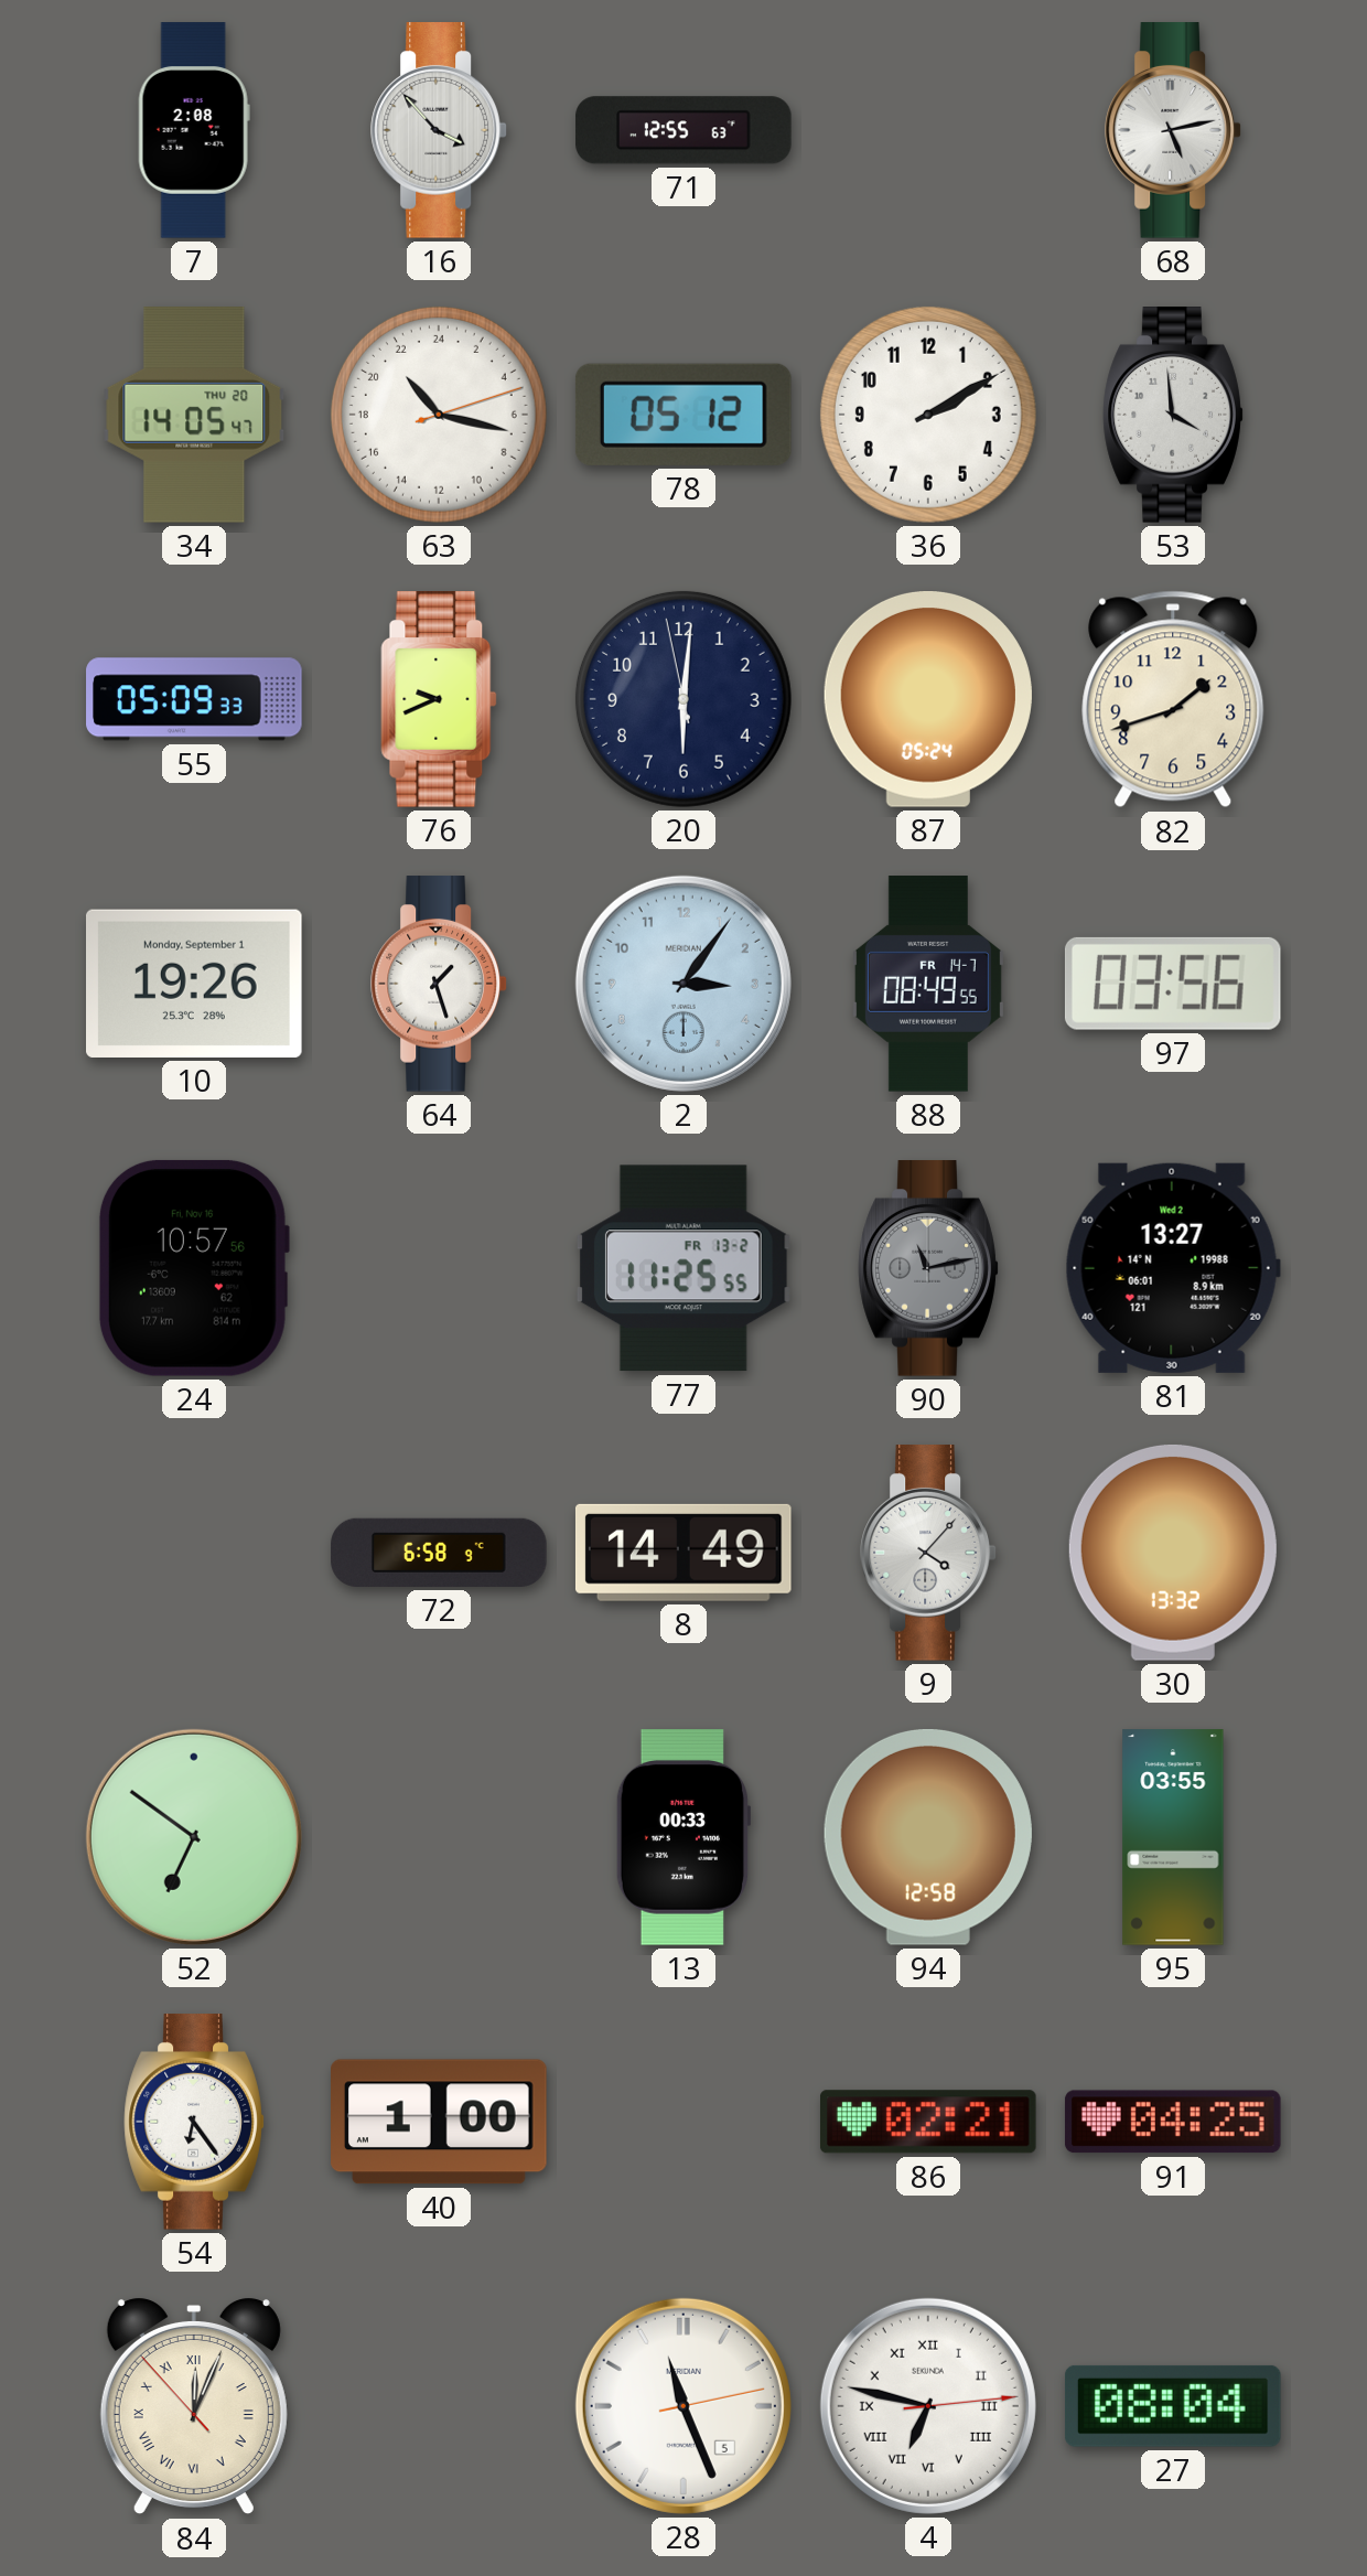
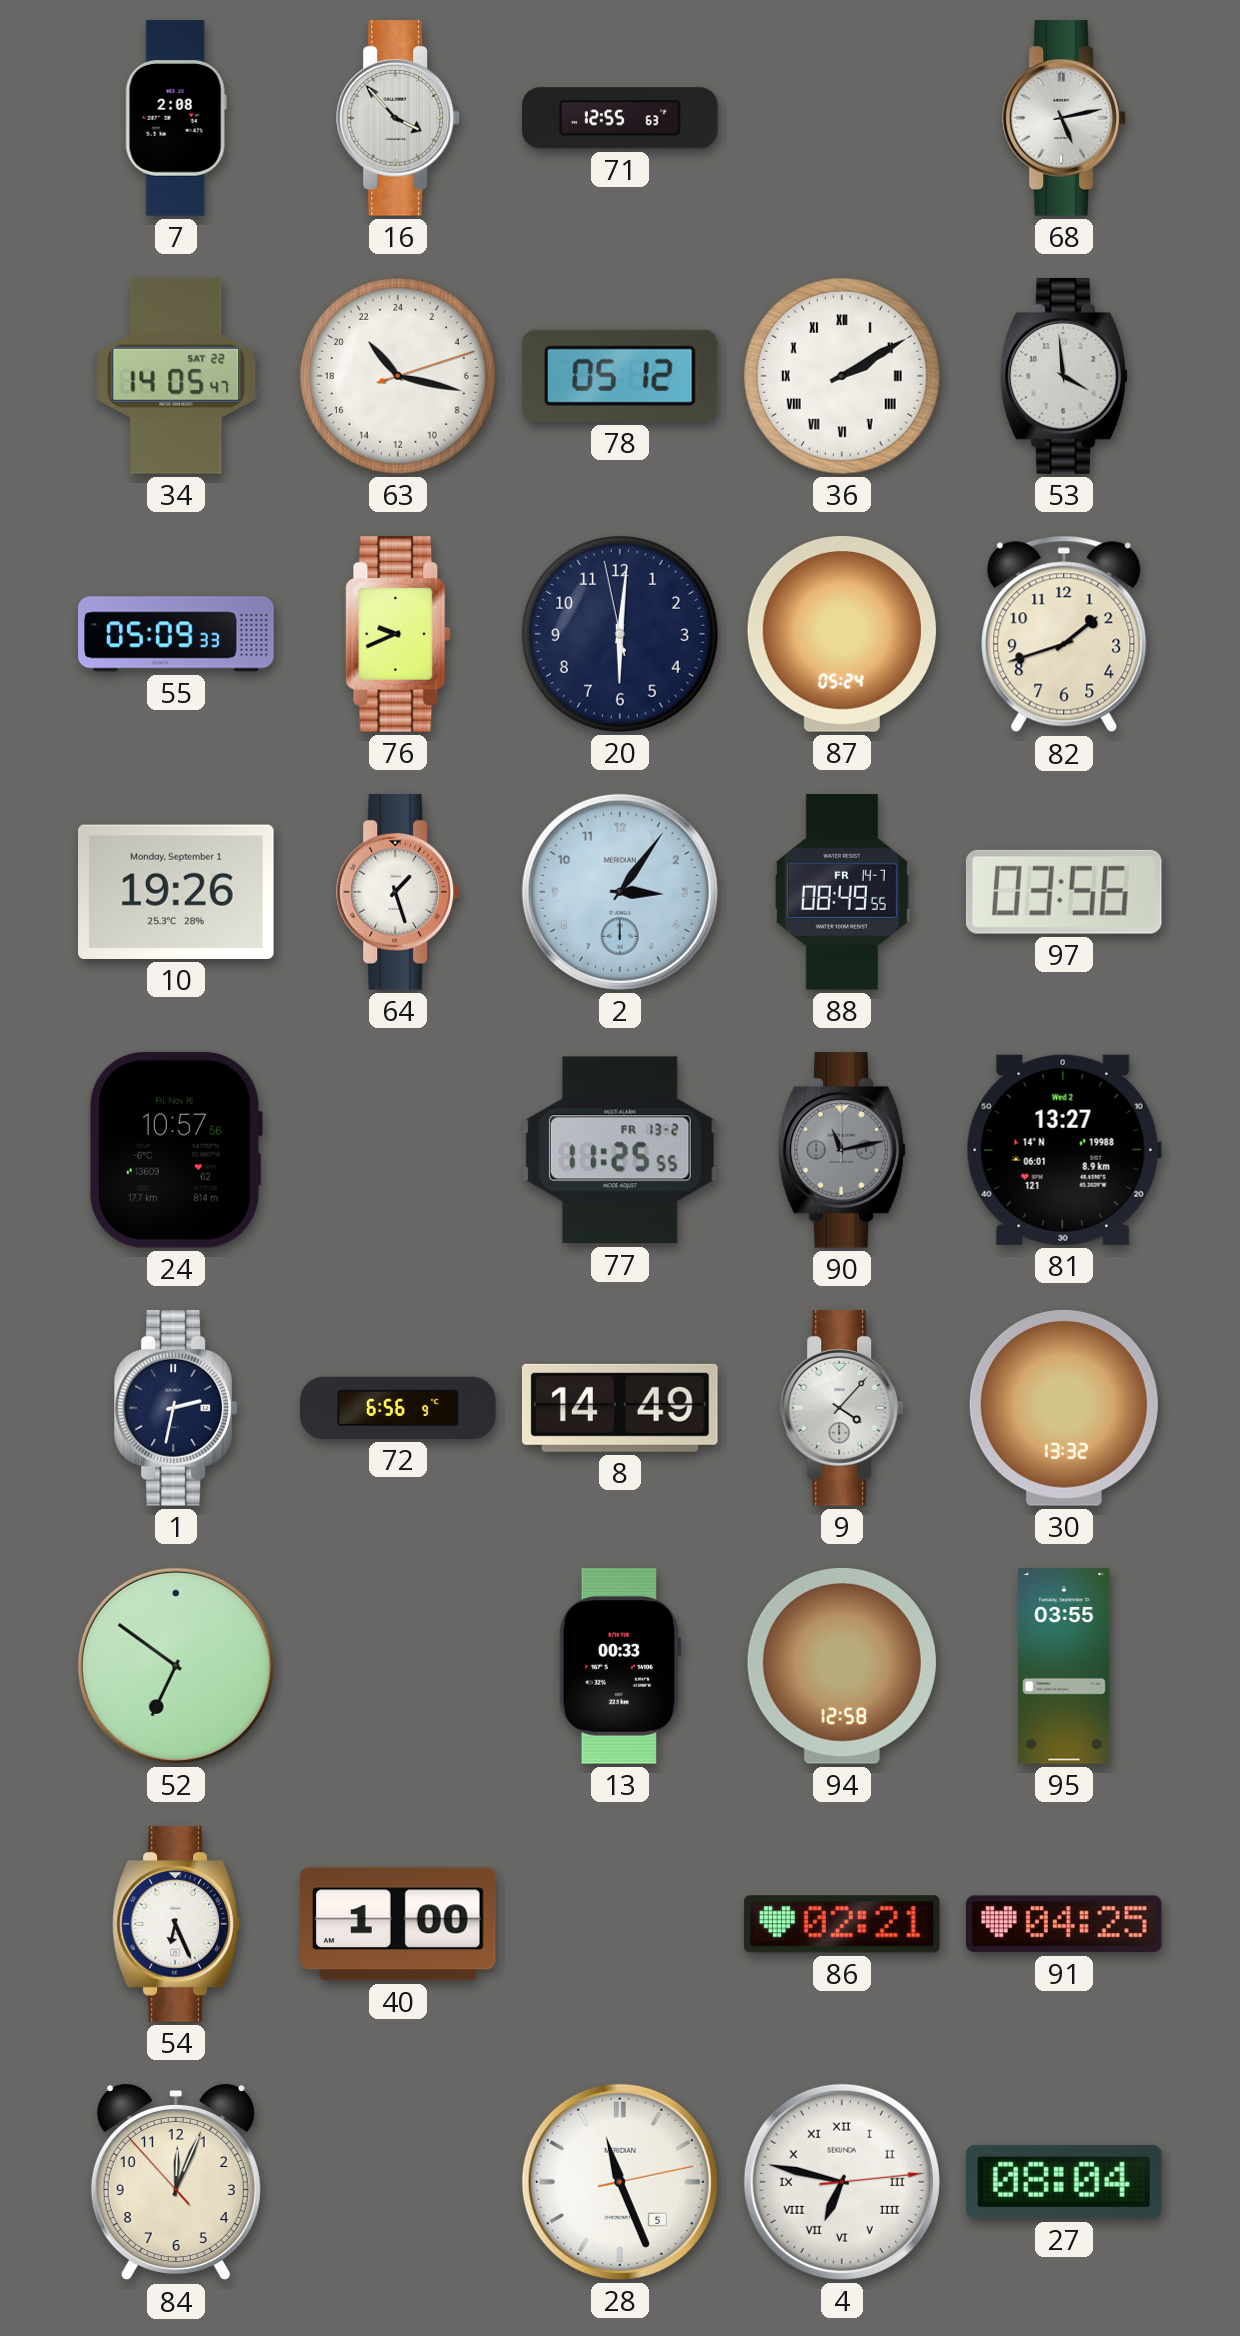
34 date: THU 20 -> SAT 22 (176, 377)
36 numerals: Arabic -> Roman (842, 376)
1: none -> 2:32 (176, 1408)
72: 6:58 -> 6:56 (398, 1408)
54: 6:24 -> 6:26 (176, 1924)
84 numerals: Roman -> Arabic (176, 2182)
